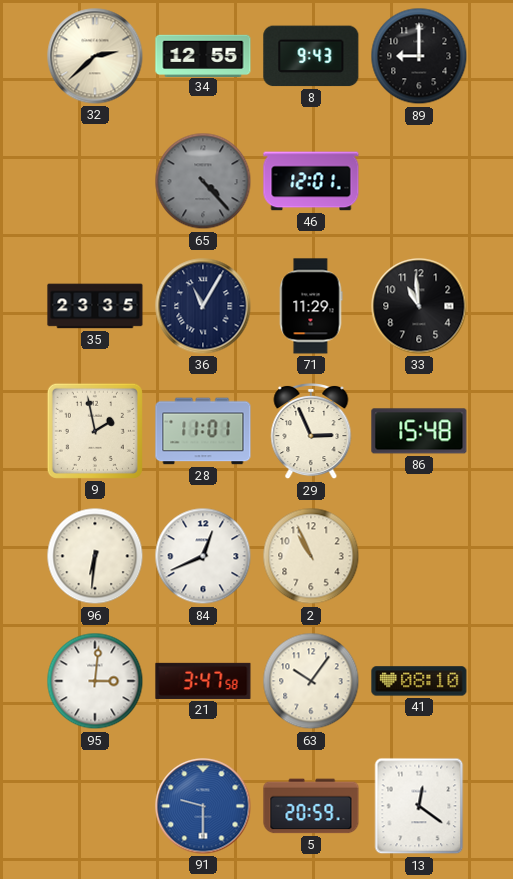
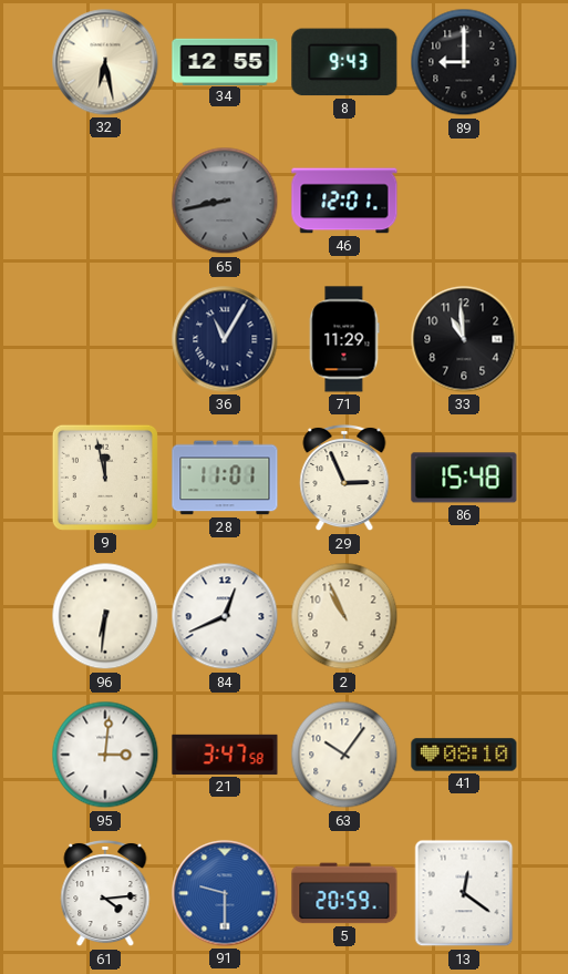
32: 2:38 -> 6:28 (105, 62)
65: 4:23 -> 8:43 (225, 201)
35: 23:35 -> none (95, 306)
9: 1:58 -> 11:58 (105, 478)
61: none -> 4:14 (105, 893)
